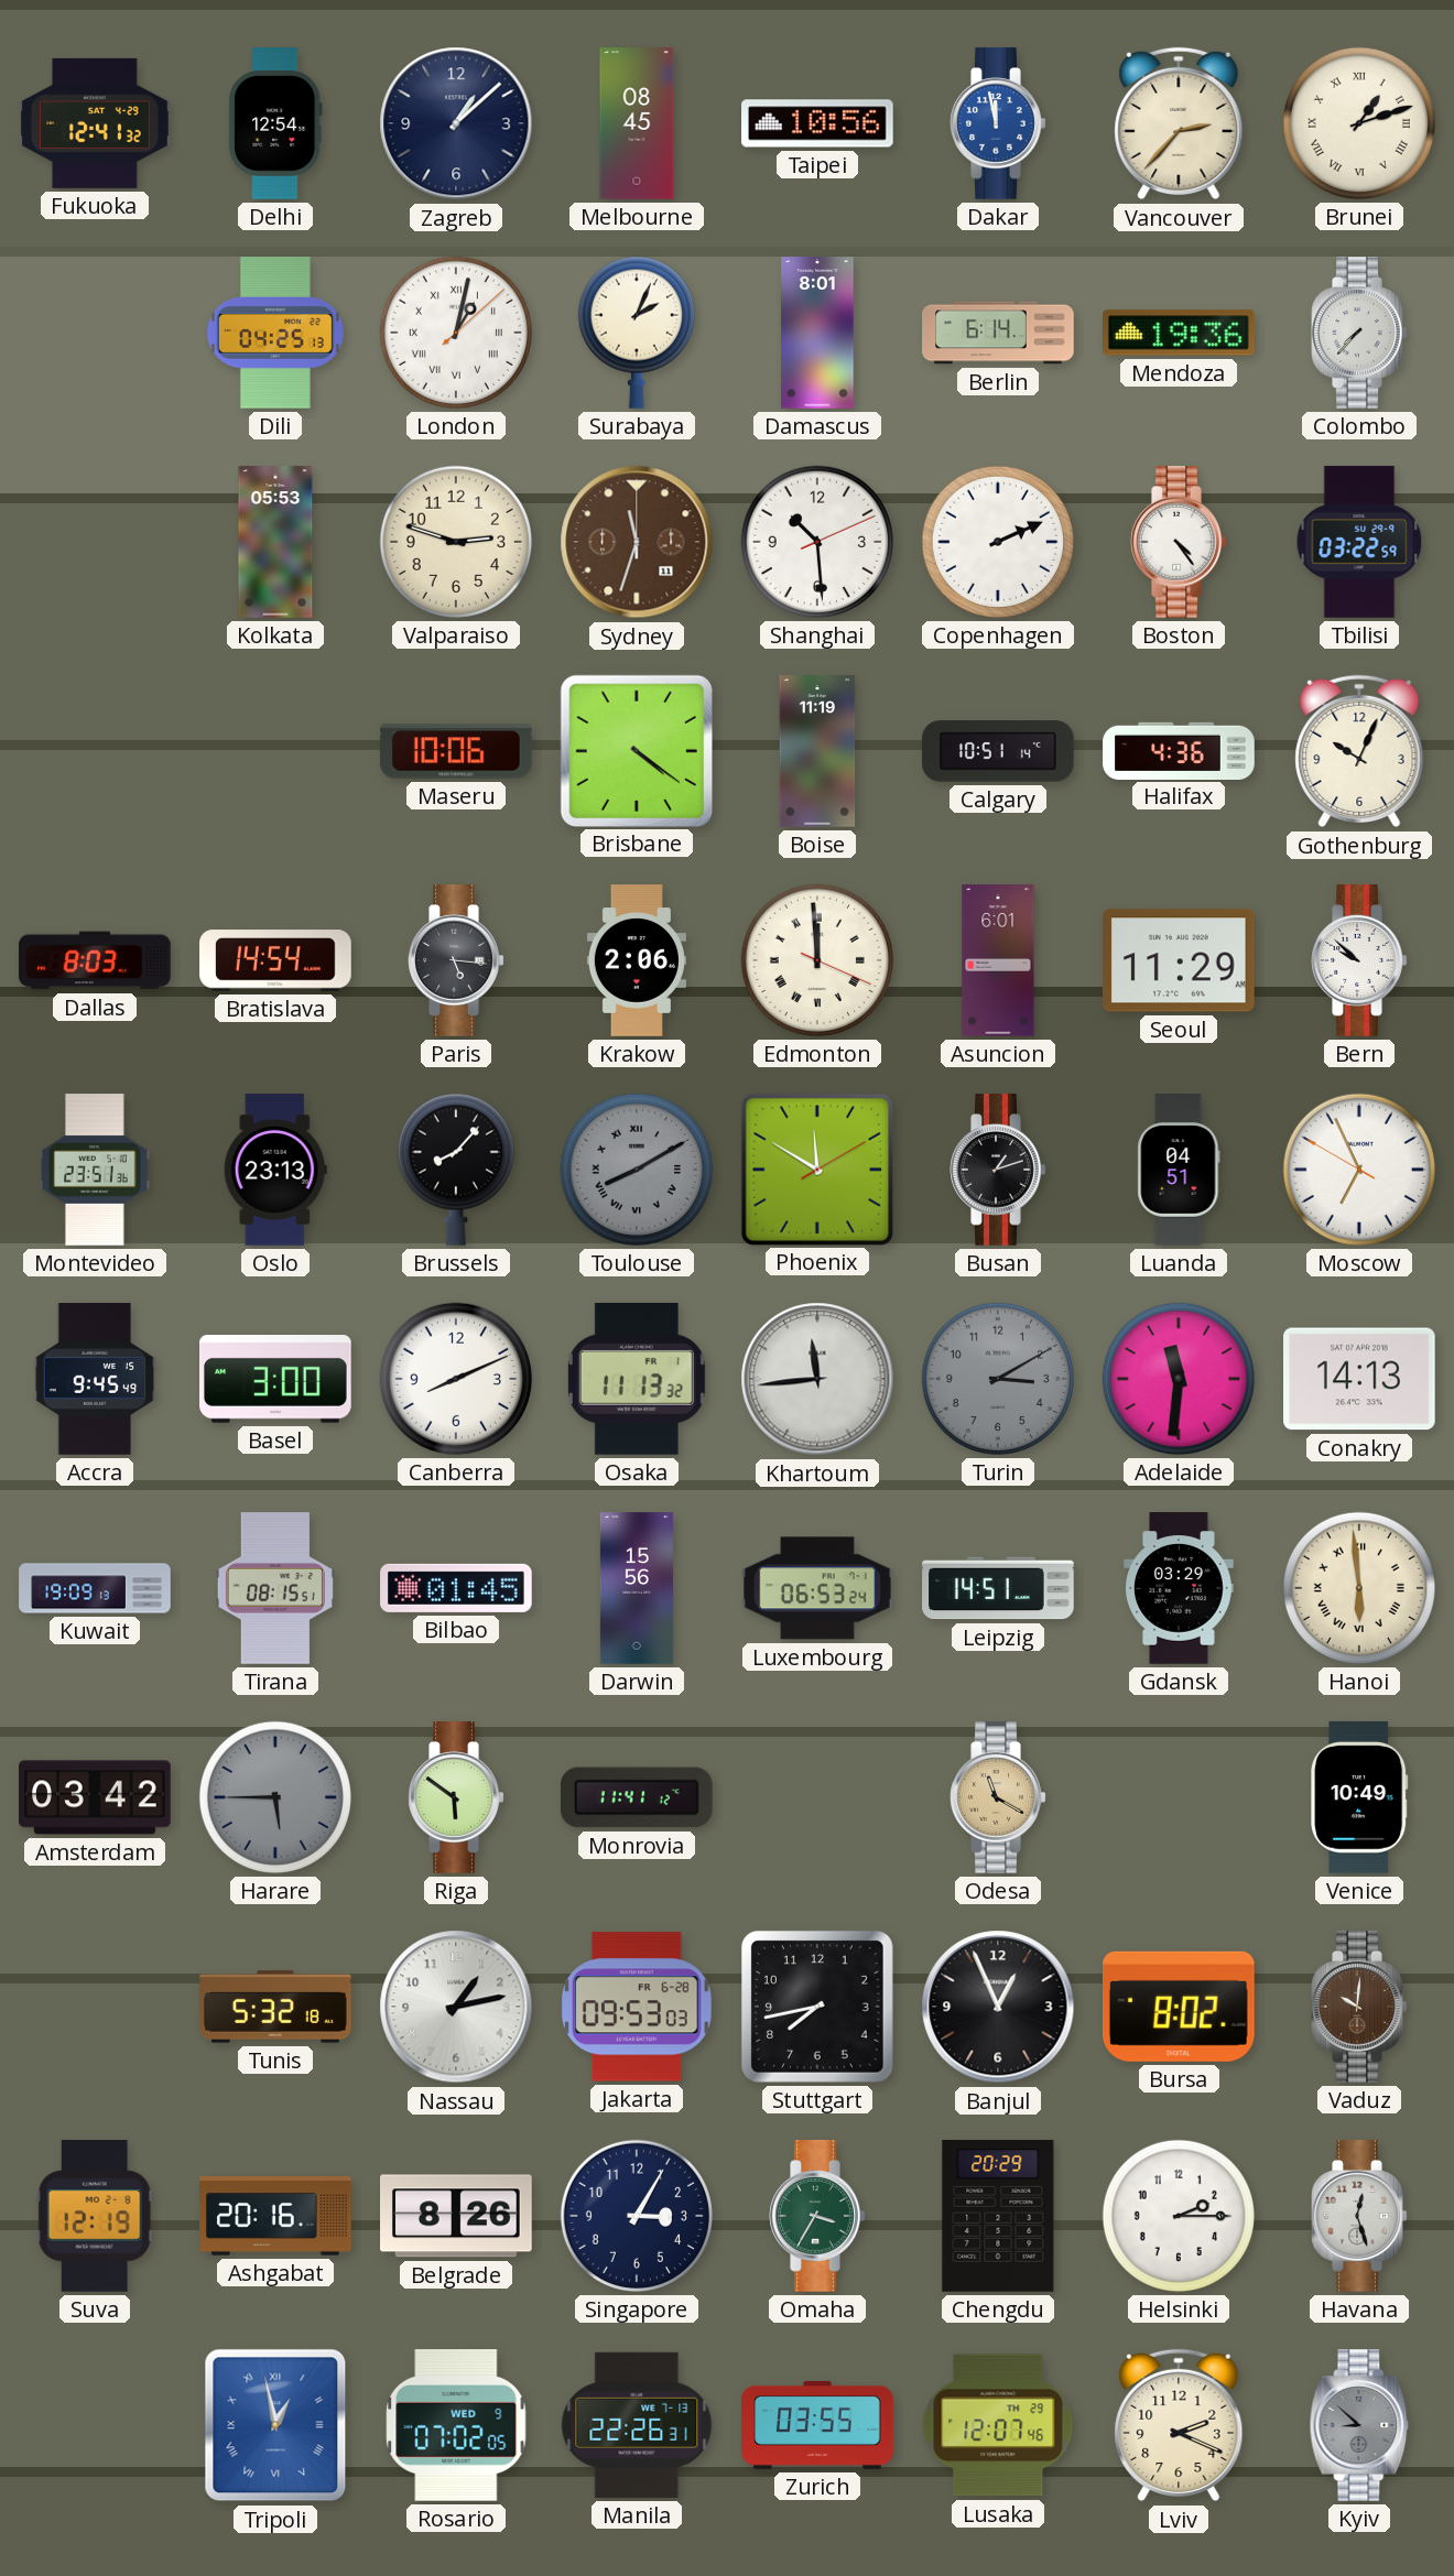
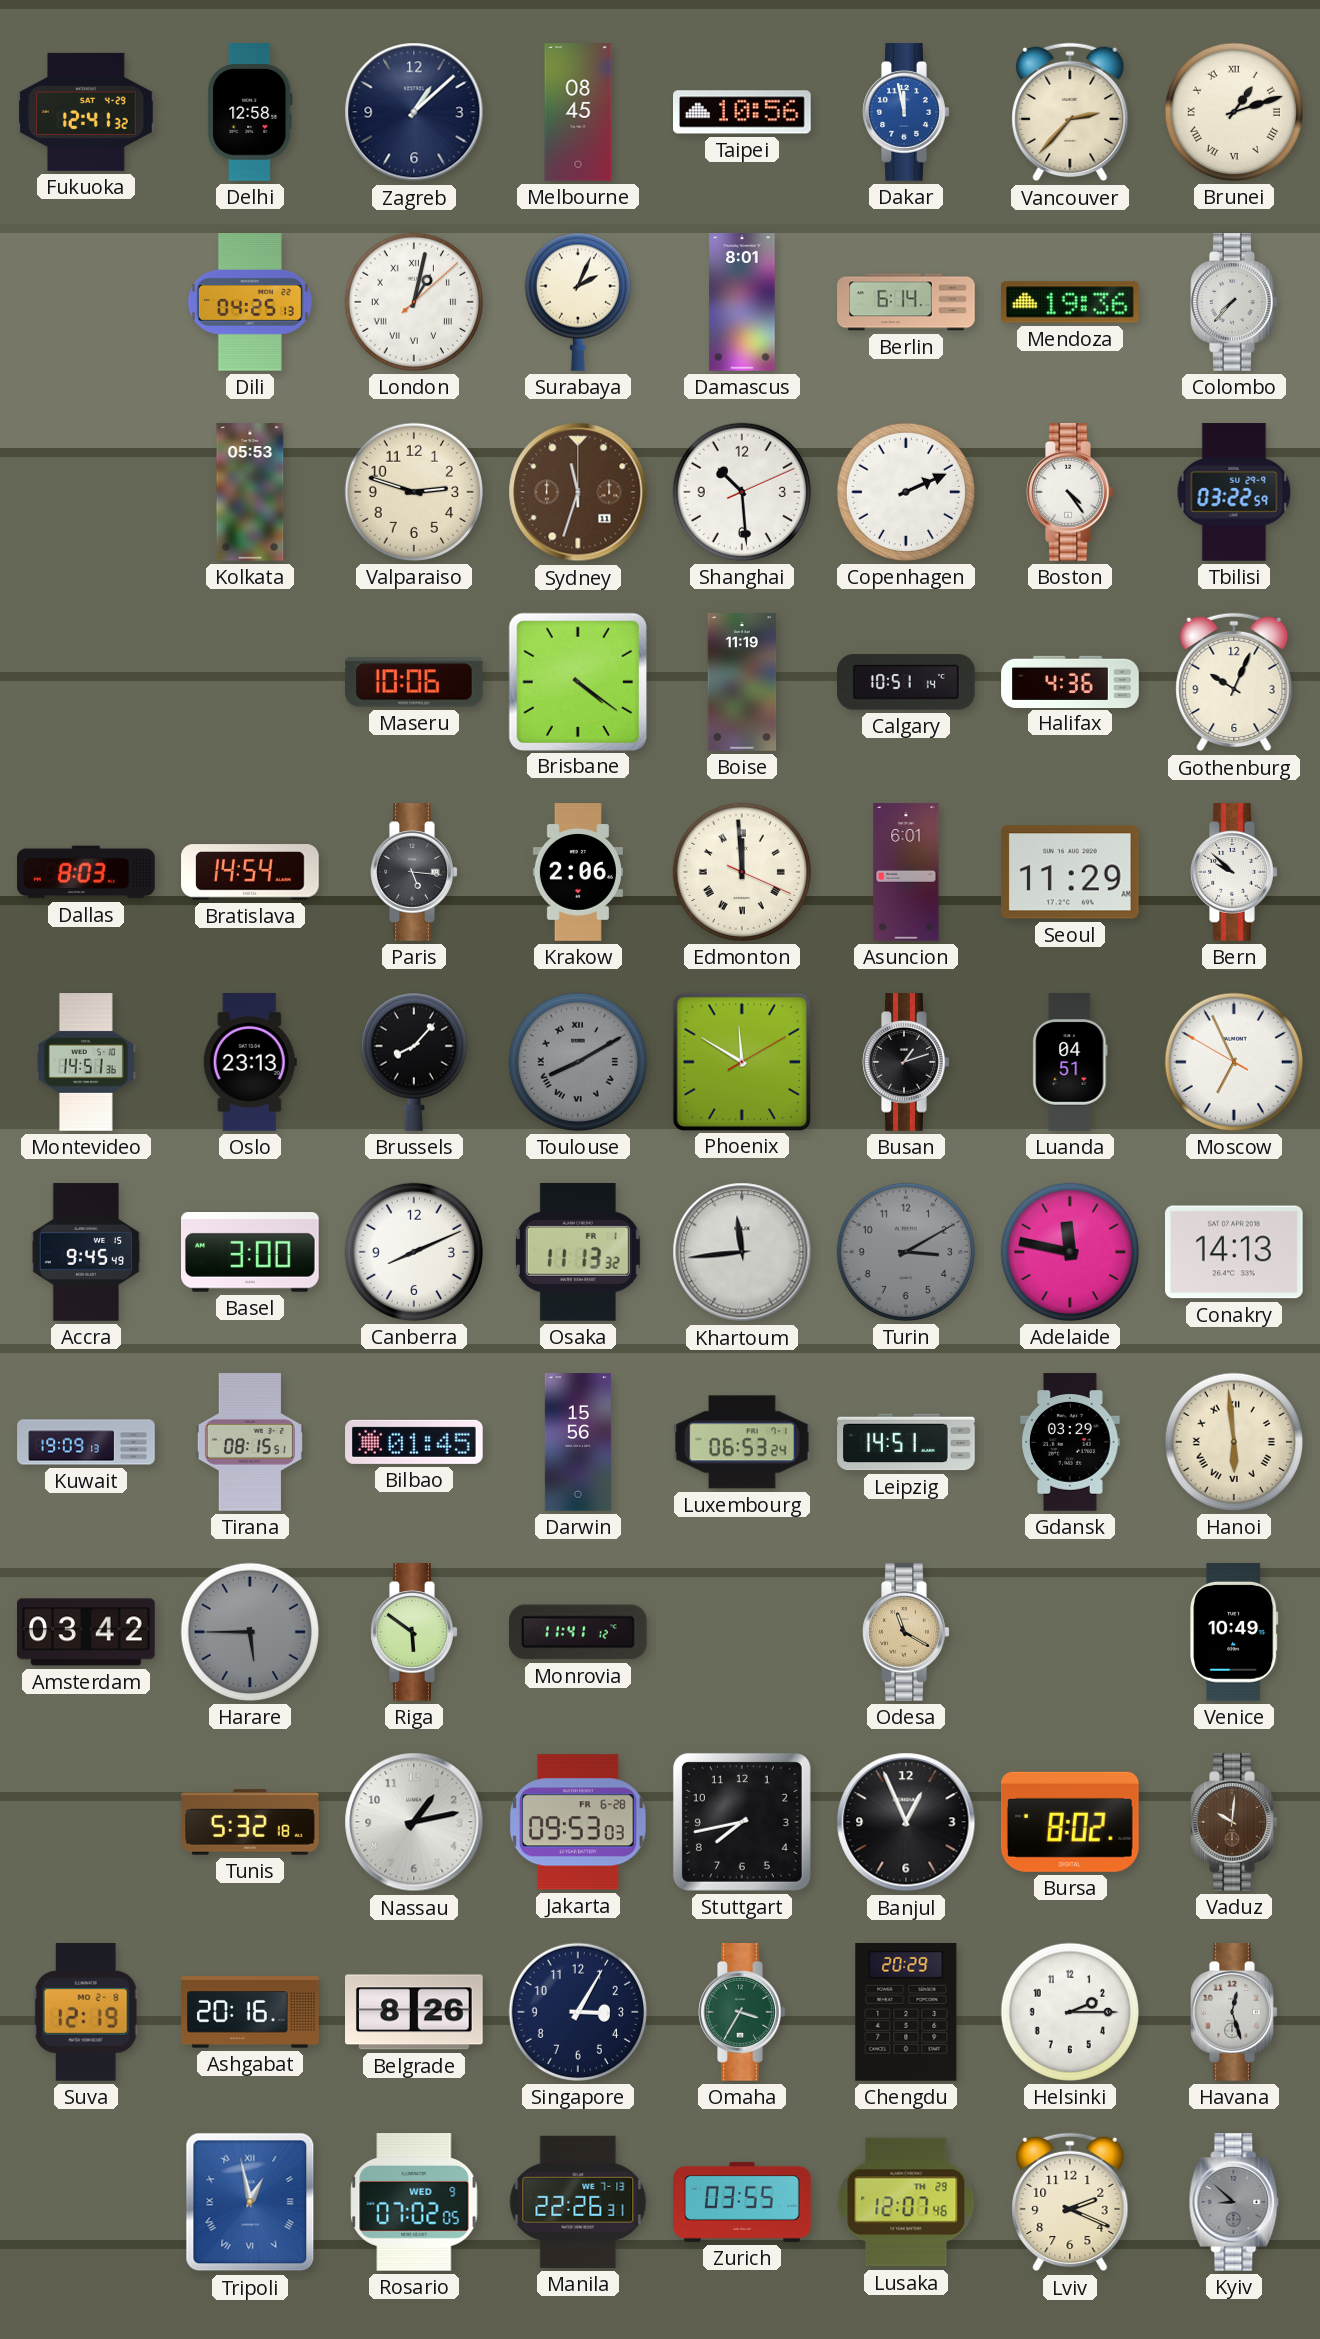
Delhi: 12:54 -> 12:58 (250, 112)
Montevideo: 23:51 -> 14:51 (86, 1062)
Adelaide: 11:31 -> 11:47 (1070, 1252)
